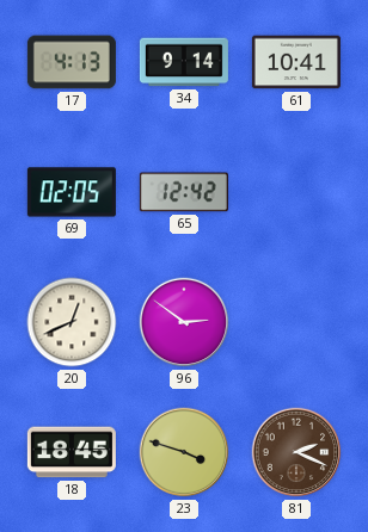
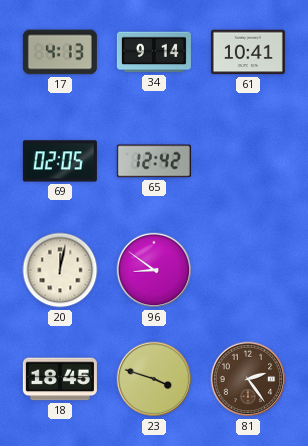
20: 12:41 -> 12:02 (60, 270)
96: 2:51 -> 8:51 (154, 270)
81: 2:19 -> 2:24 (248, 379)
